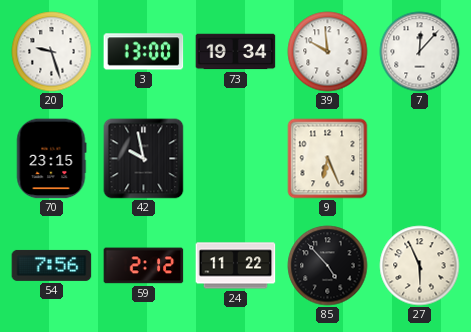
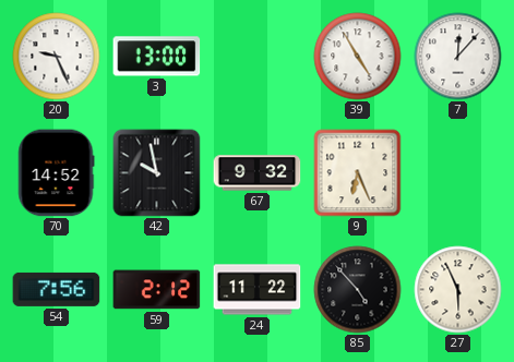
20: 9:27 -> 9:26 (57, 57)
73: 19:34 -> none (236, 52)
39: 9:59 -> 4:55 (358, 57)
70: 23:15 -> 14:52 (56, 173)
67: none -> 9:32 (258, 173)
